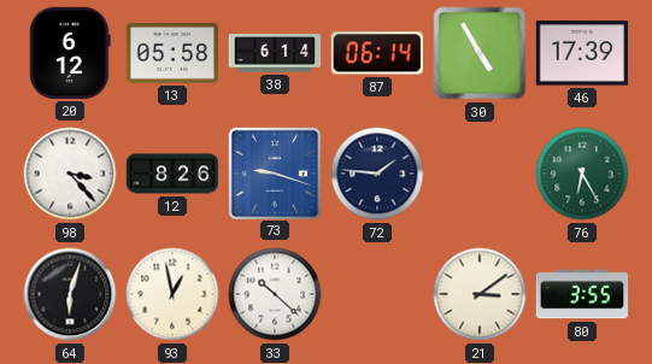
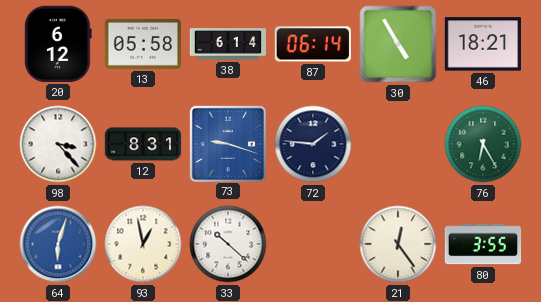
46: 17:39 -> 18:21 (482, 44)
12: 8:26 -> 8:31 (143, 144)
64 dial: black -> blue (58, 244)
21: 3:09 -> 12:24 (398, 244)
